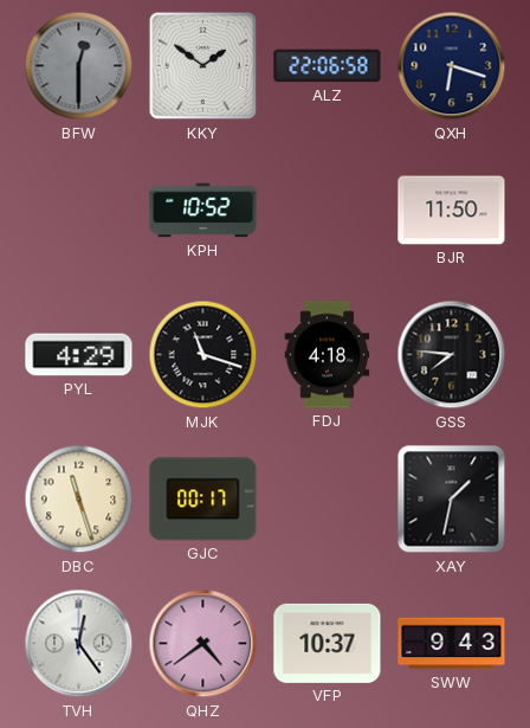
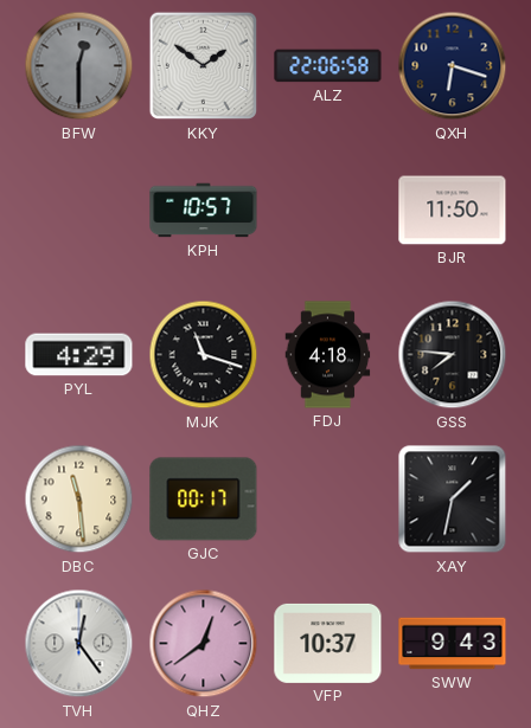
KPH: 10:52 -> 10:57 (204, 211)
DBC: 11:27 -> 11:29 (79, 500)
QHZ: 4:39 -> 12:39 (204, 644)
